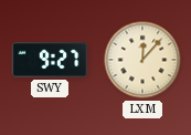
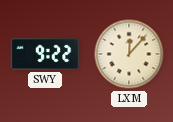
SWY: 9:27 -> 9:22 (45, 54)
